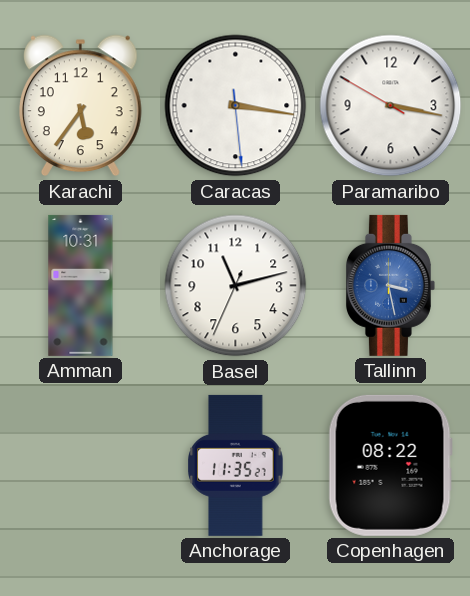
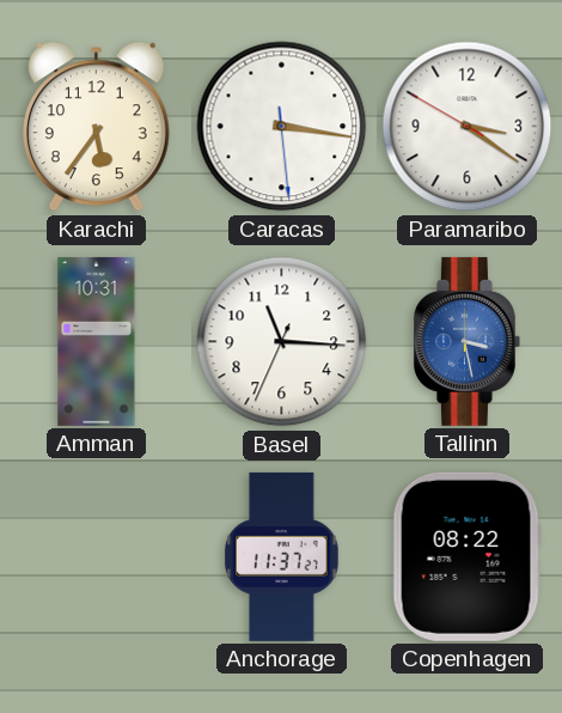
Paramaribo: 3:16 -> 3:20 (468, 127)
Basel: 11:12 -> 11:15 (282, 342)
Anchorage: 11:35 -> 11:37 (282, 556)
